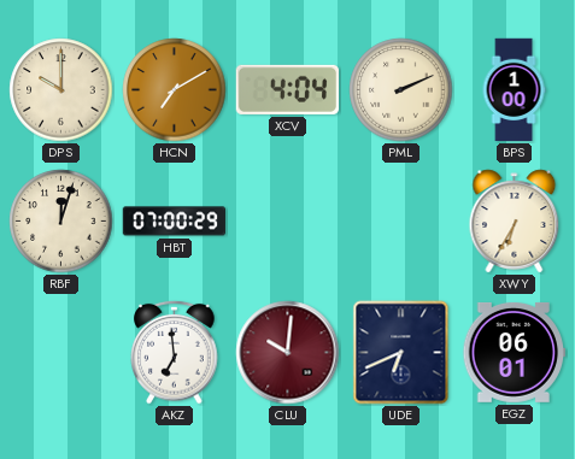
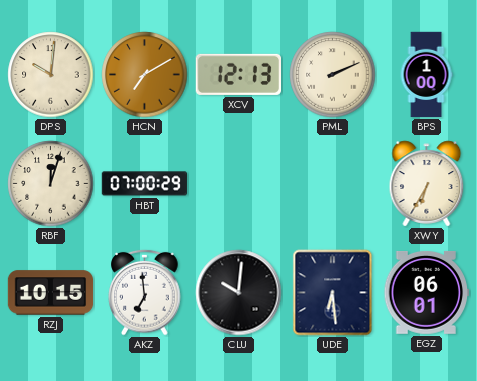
DPS: 10:00 -> 10:01 (51, 75)
XCV: 4:04 -> 12:13 (238, 74)
RZJ: none -> 10:15 (51, 293)
CLU dial: burgundy -> black (239, 293)
UDE: 6:41 -> 6:29 (333, 293)
